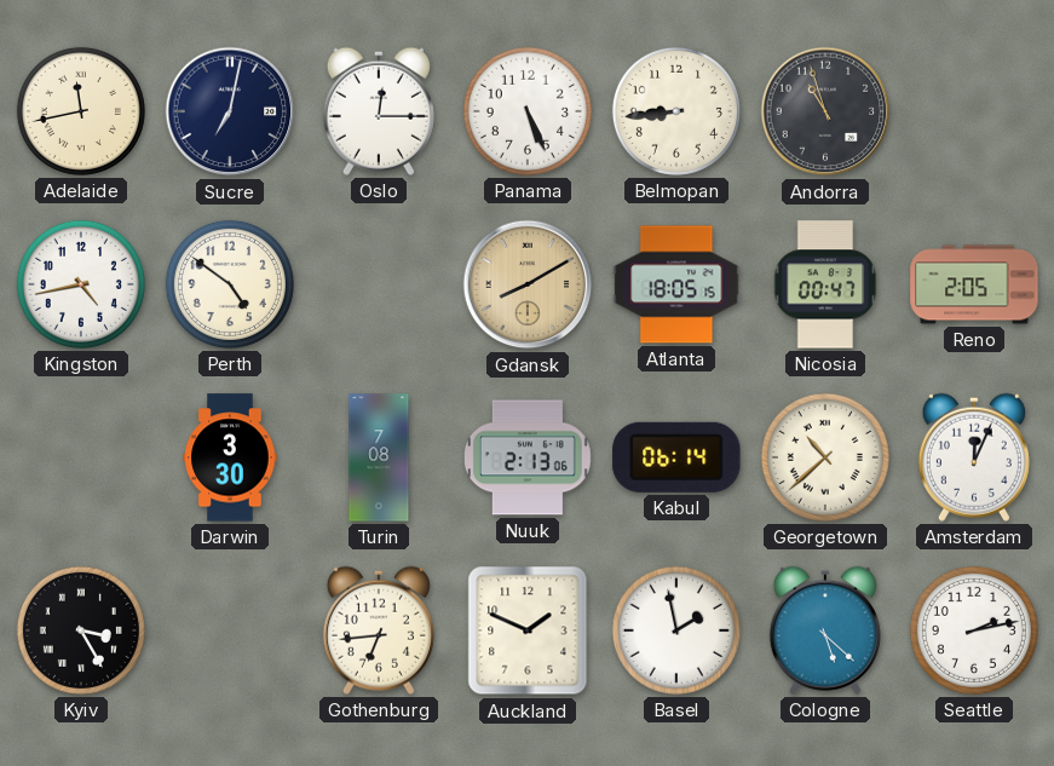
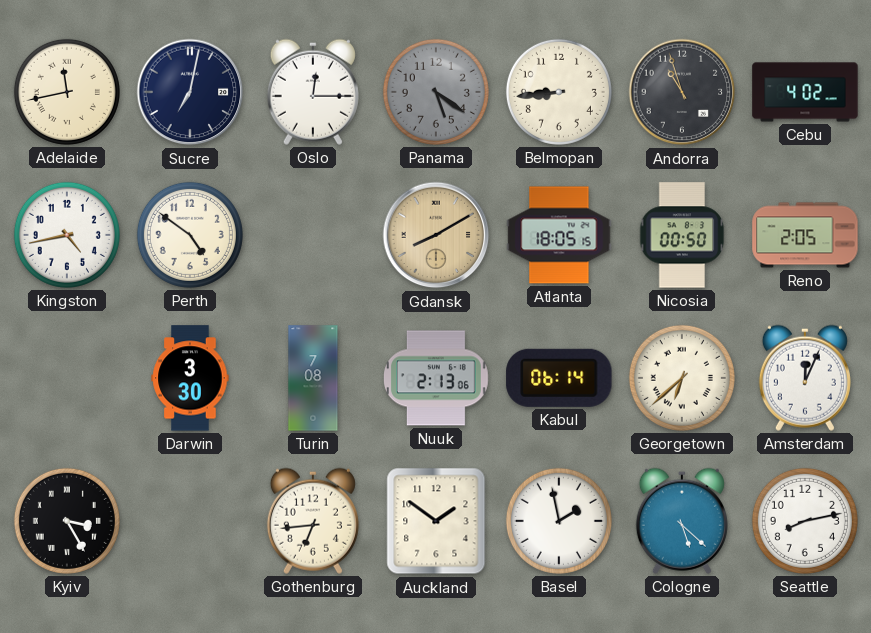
Panama: 5:26 -> 5:21 (436, 92)
Panama dial: white -> grey (436, 92)
Cebu: none -> 4:02 (805, 92)
Nicosia: 00:47 -> 00:50 (682, 235)
Georgetown: 10:38 -> 6:38 (682, 378)
Auckland: 1:49 -> 1:51 (436, 521)
Seattle: 2:13 -> 8:13 (805, 521)
